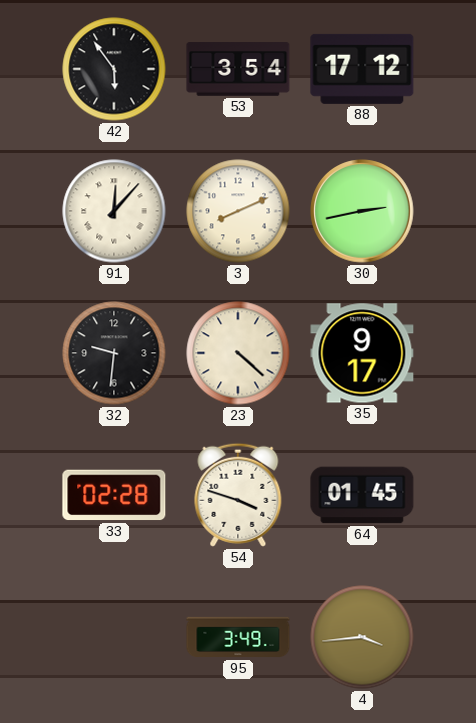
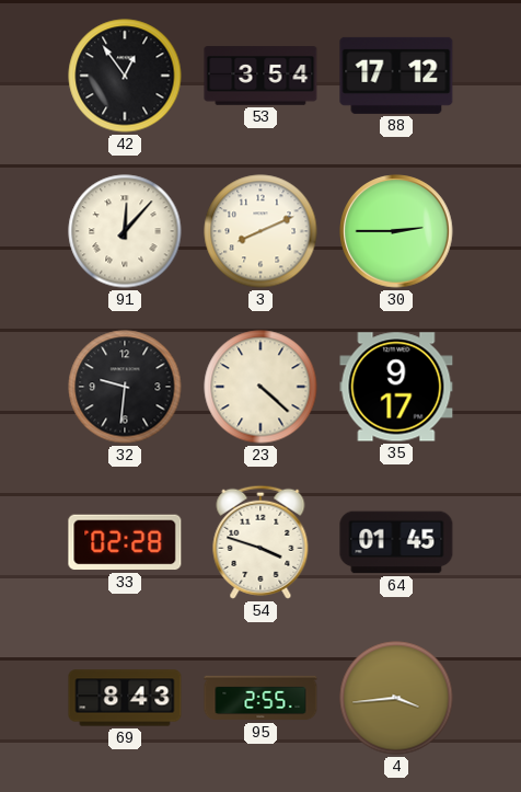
42: 5:54 -> 12:54 (125, 76)
30: 2:43 -> 2:45 (396, 231)
69: none -> 8:43 (125, 698)
95: 3:49 -> 2:55 (260, 698)
